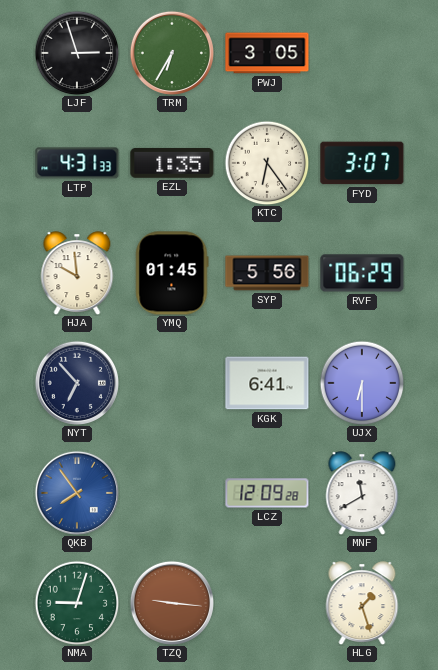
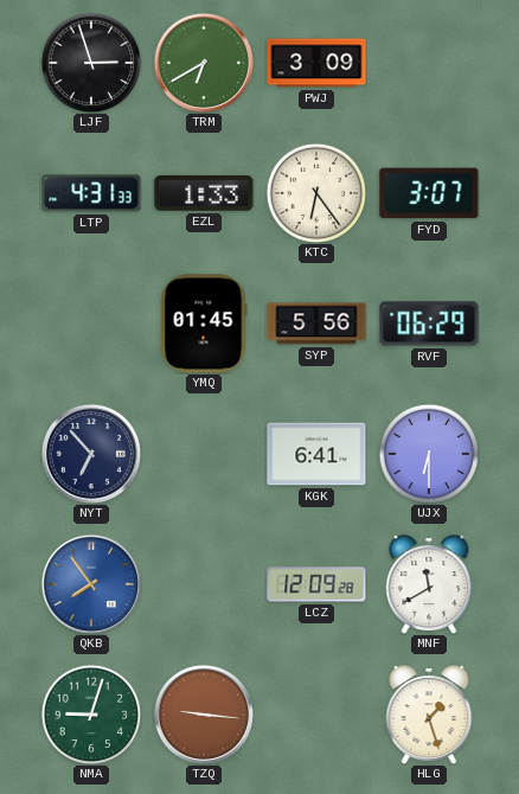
TRM: 6:35 -> 6:40 (203, 62)
PWJ: 3:05 -> 3:09 (316, 63)
EZL: 1:35 -> 1:33 (204, 193)
HJA: 9:59 -> none (77, 273)
